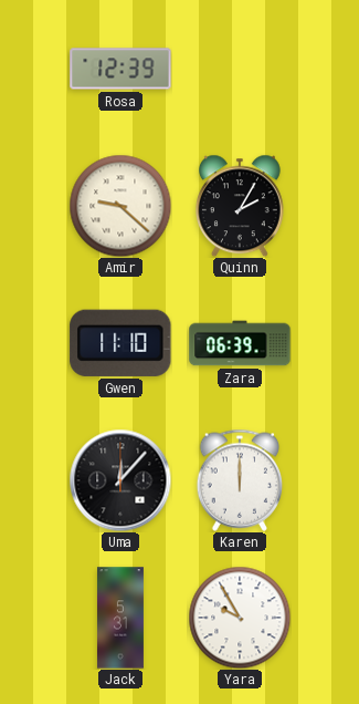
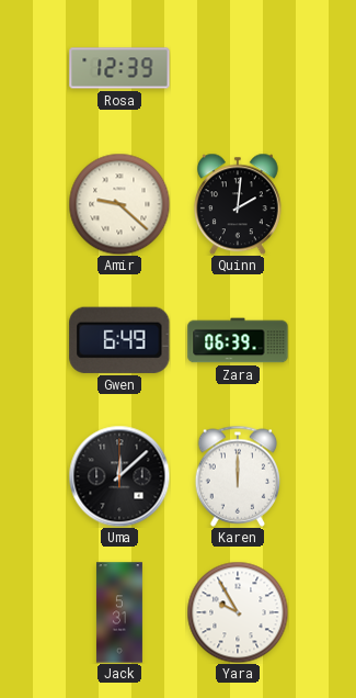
Quinn: 2:05 -> 2:01 (238, 204)
Gwen: 11:10 -> 6:49 (119, 340)
Uma: 12:07 -> 12:08 (119, 476)
